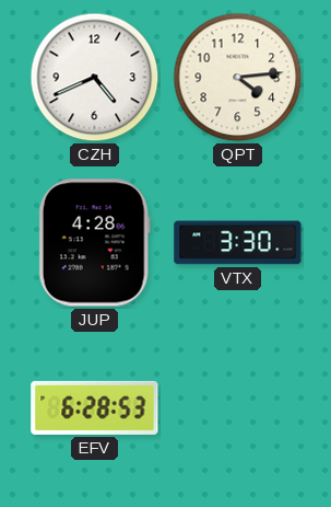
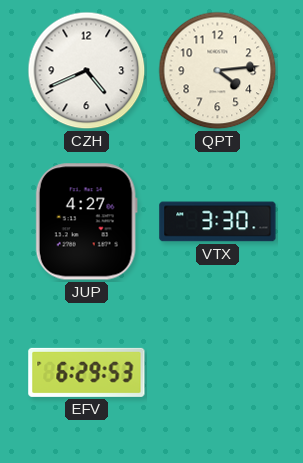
JUP: 4:28 -> 4:27 (86, 222)
EFV: 6:28 -> 6:29 (87, 372)
